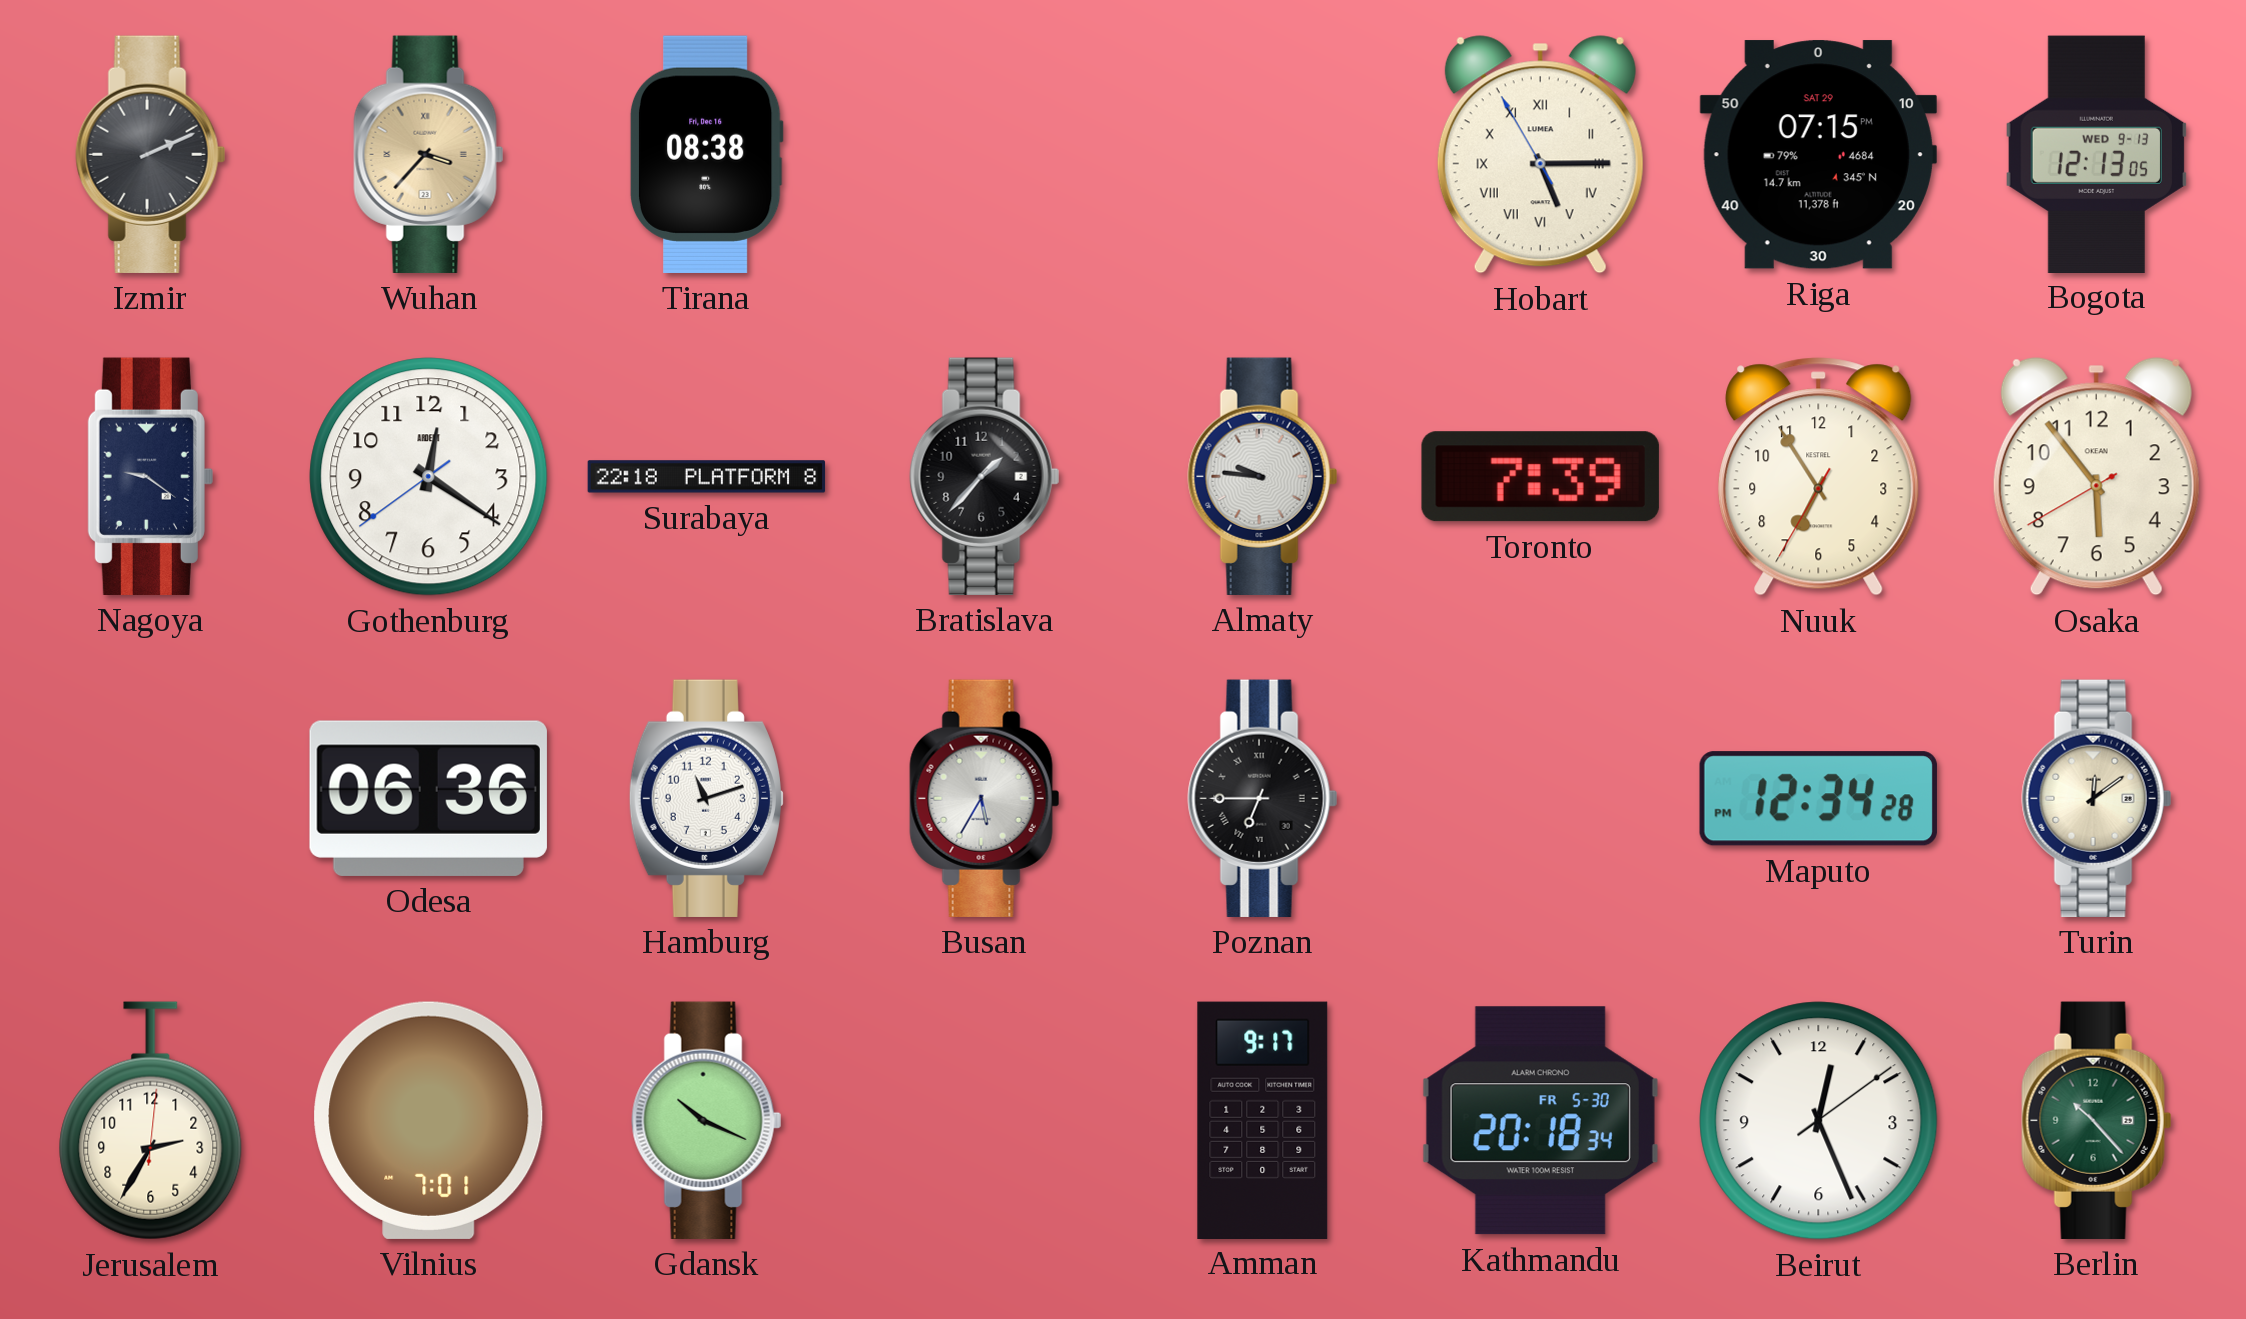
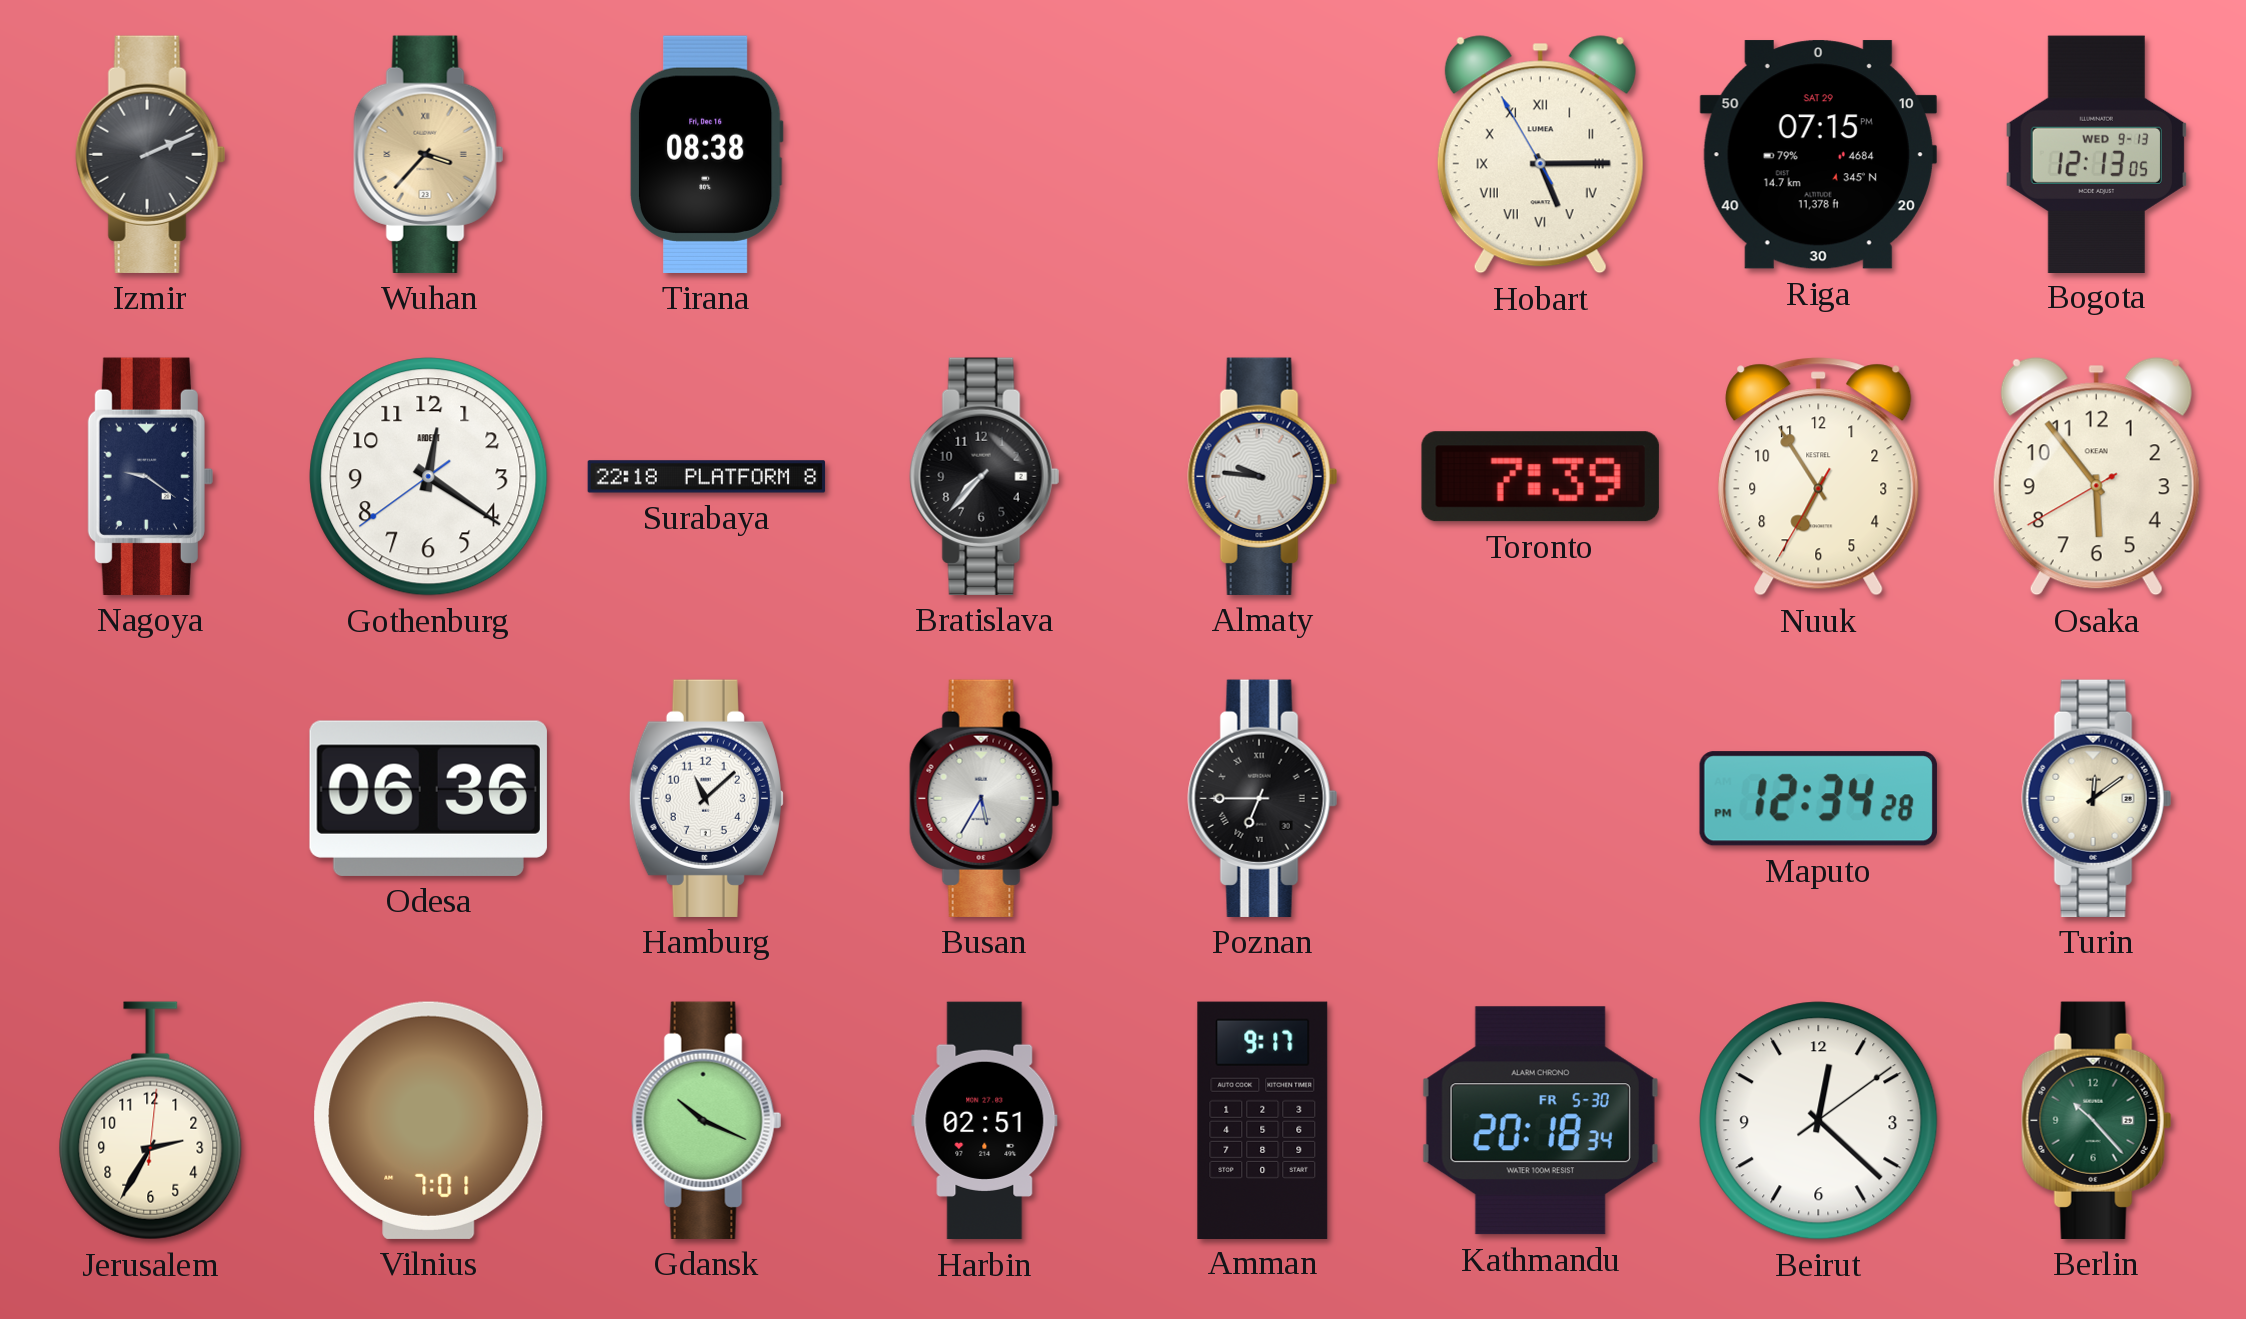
Bratislava: 1:37 -> 7:37 (985, 476)
Hamburg: 11:12 -> 11:08 (706, 798)
Harbin: none -> 02:51 (985, 1121)
Beirut: 12:26 -> 12:22 (1819, 1121)
